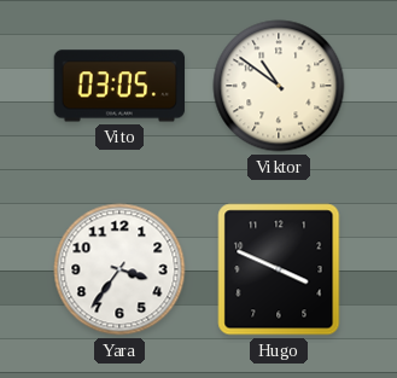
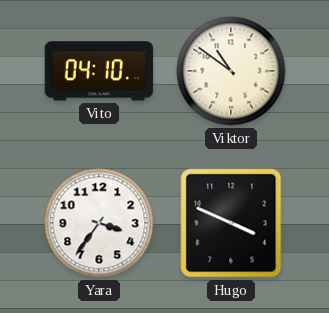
Vito: 03:05 -> 04:10 (99, 71)
